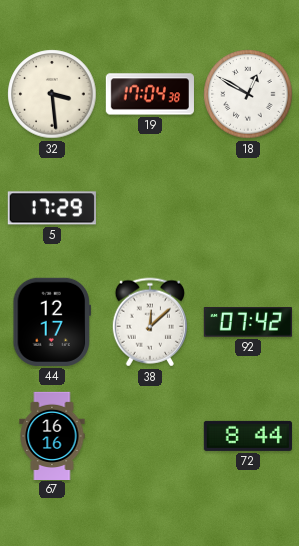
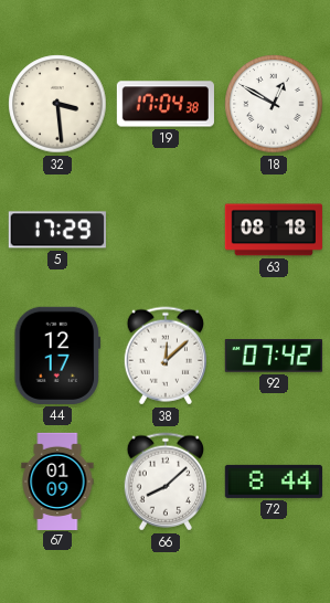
63: none -> 08:18 (273, 230)
67: 16:16 -> 01:09 (57, 480)
66: none -> 8:08 (164, 482)
